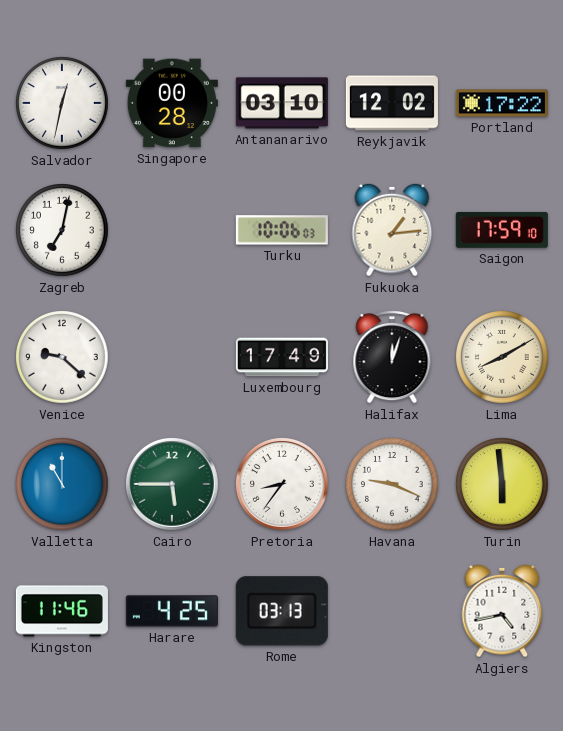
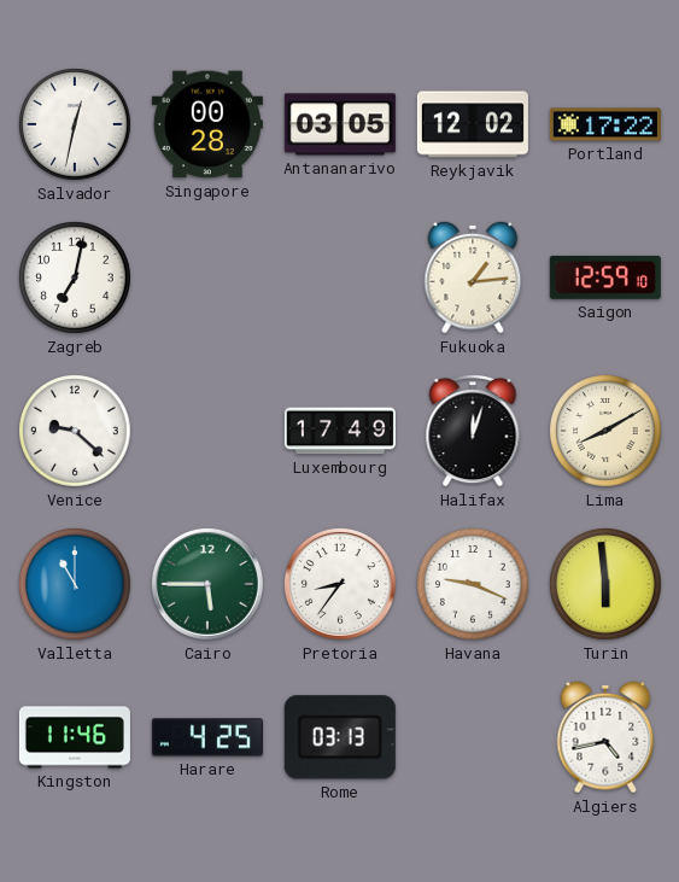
Antananarivo: 03:10 -> 03:05 (340, 124)
Turku: 10:06 -> none (282, 230)
Saigon: 17:59 -> 12:59 (605, 278)
